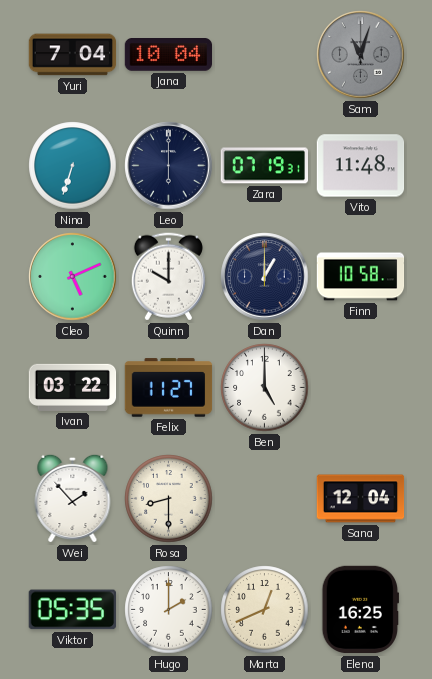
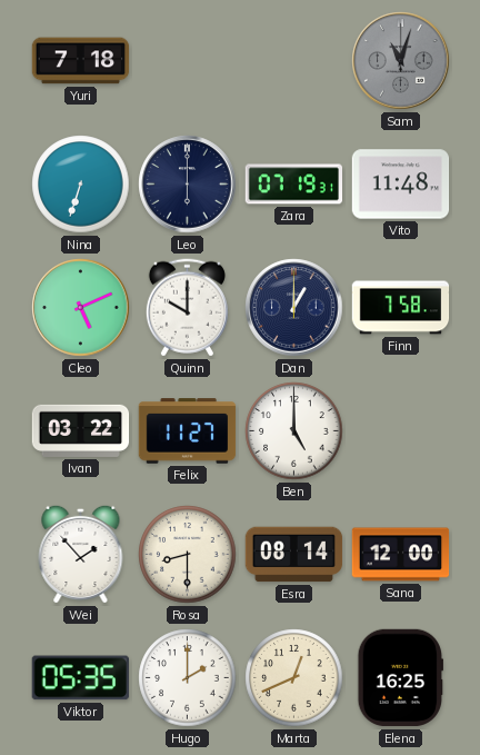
Yuri: 7:04 -> 7:18 (81, 61)
Jana: 10:04 -> none (169, 55)
Finn: 10:58 -> 7:58 (401, 308)
Esra: none -> 08:14 (294, 555)
Sana: 12:04 -> 12:00 (401, 555)
